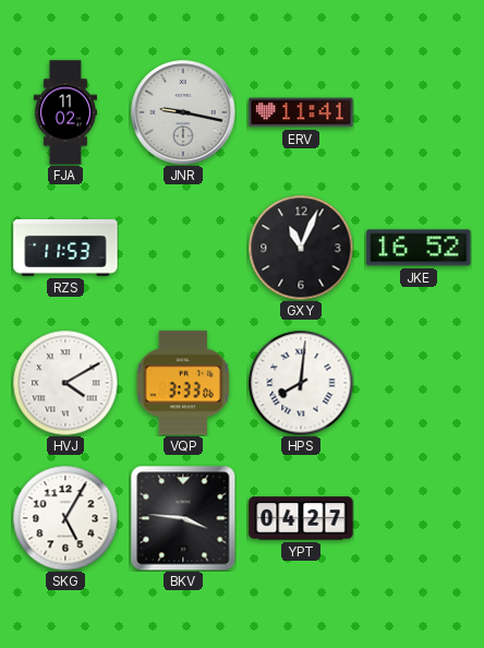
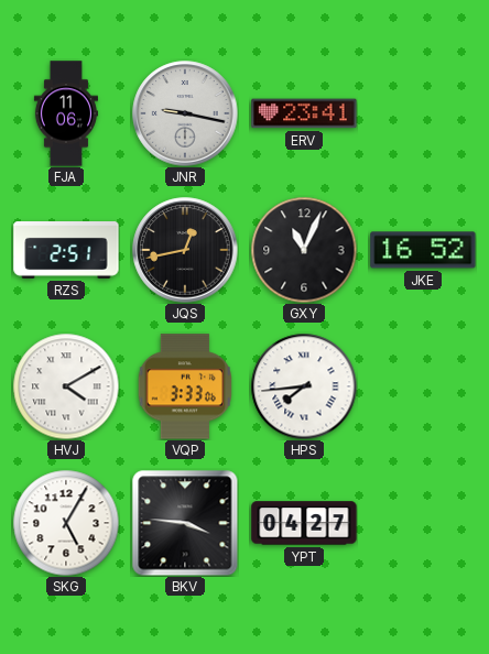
FJA: 11:02 -> 11:06 (66, 113)
ERV: 11:41 -> 23:41 (304, 113)
RZS: 11:53 -> 2:51 (66, 251)
JQS: none -> 12:43 (185, 250)
HPS: 8:01 -> 7:44 (304, 386)
